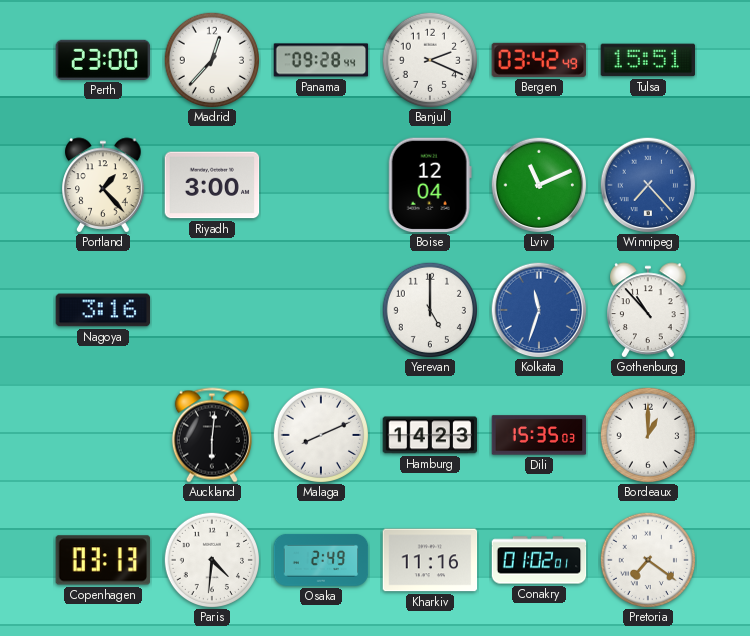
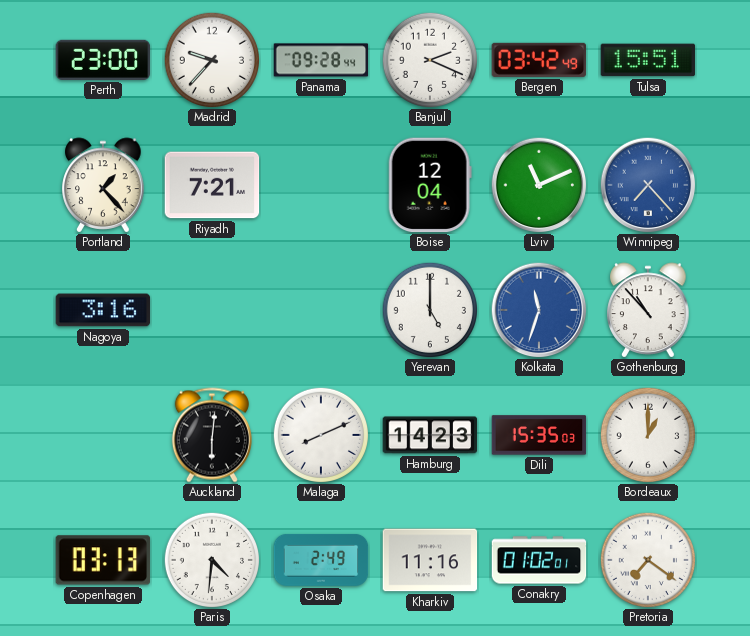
Madrid: 12:37 -> 9:37 (211, 59)
Riyadh: 3:00 -> 7:21 (212, 185)
